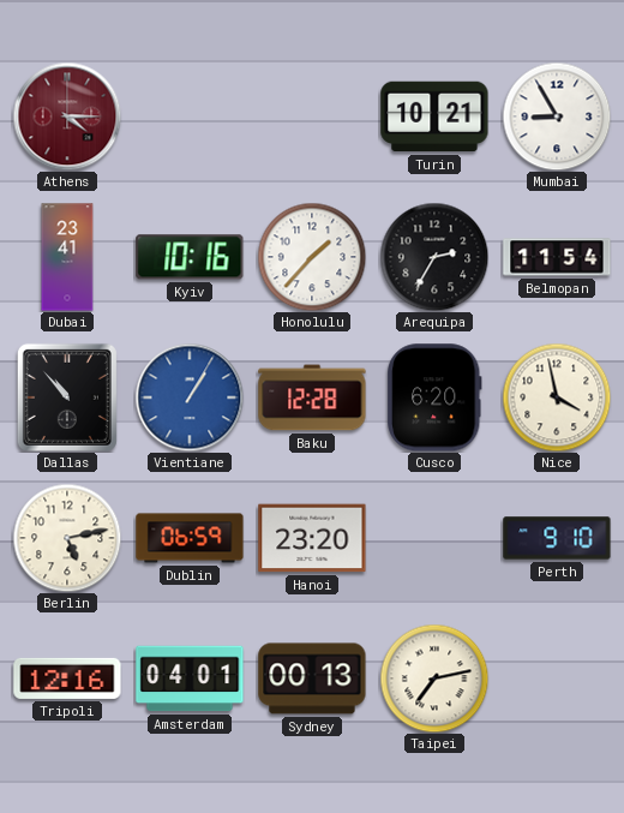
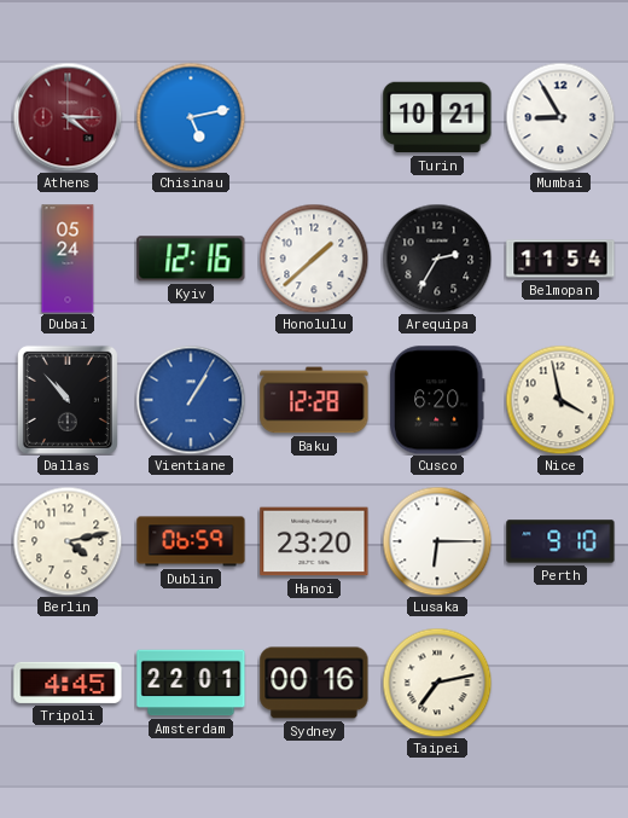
Chisinau: none -> 5:13 (191, 117)
Dubai: 23:41 -> 05:24 (68, 259)
Kyiv: 10:16 -> 12:16 (191, 259)
Honolulu: 1:37 -> 1:38 (314, 259)
Berlin: 5:13 -> 4:13 (68, 541)
Lusaka: none -> 6:15 (437, 541)
Tripoli: 12:16 -> 4:45 (68, 683)
Amsterdam: 04:01 -> 22:01 (191, 683)
Sydney: 00:13 -> 00:16 (314, 683)
